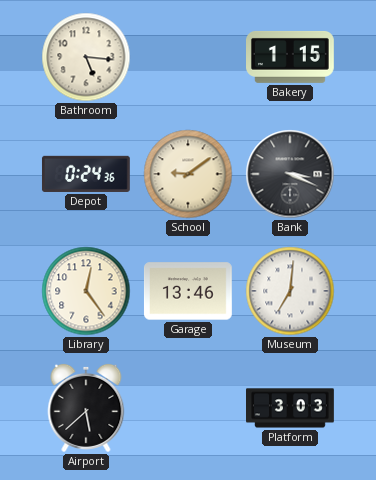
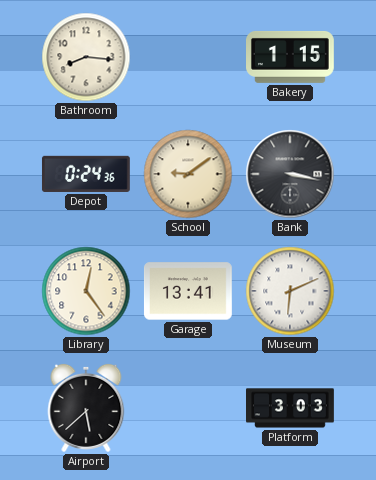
Bathroom: 5:16 -> 8:16 (86, 57)
Bank: 3:19 -> 3:17 (290, 174)
Garage: 13:46 -> 13:41 (188, 291)
Museum: 7:01 -> 6:11 (290, 291)
